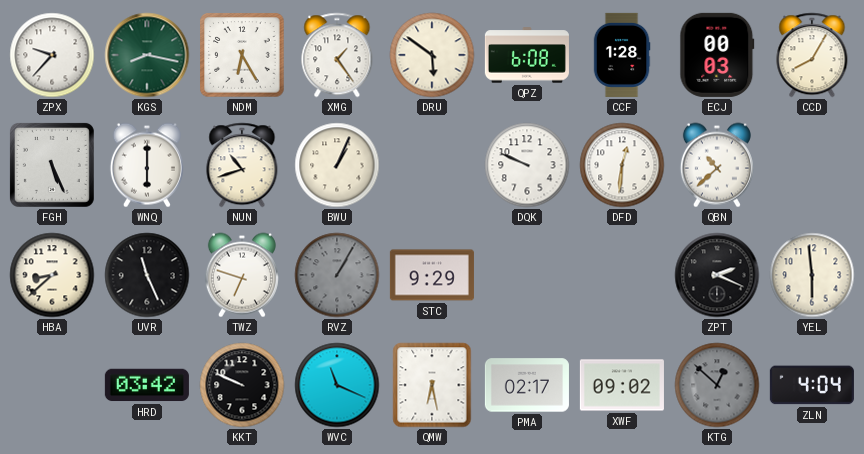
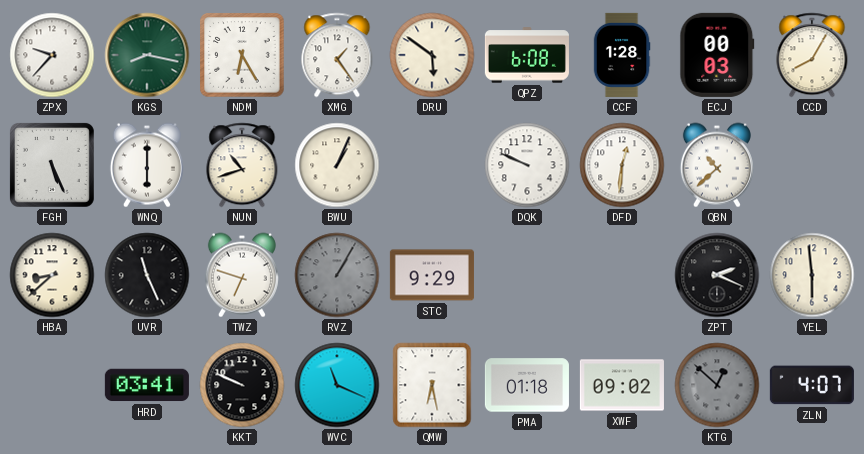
HRD: 03:42 -> 03:41 (147, 385)
PMA: 02:17 -> 01:18 (527, 385)
ZLN: 4:04 -> 4:07 (812, 385)
